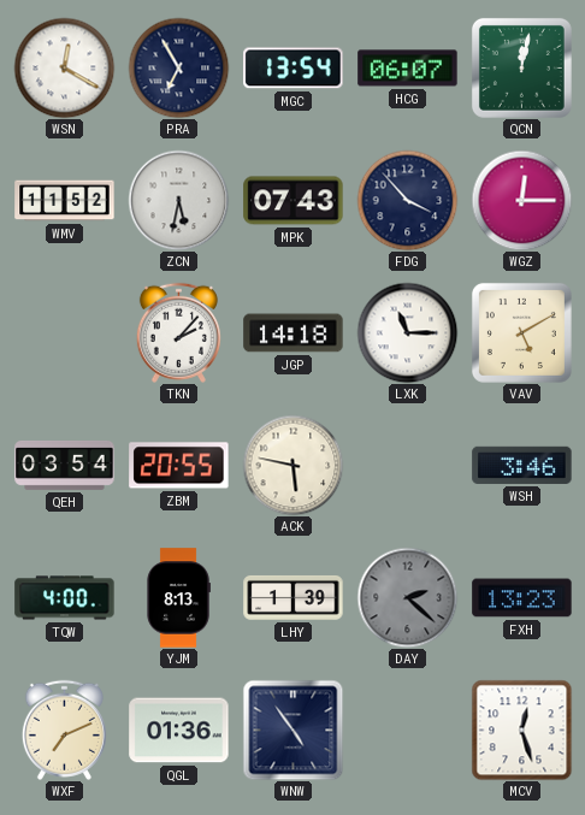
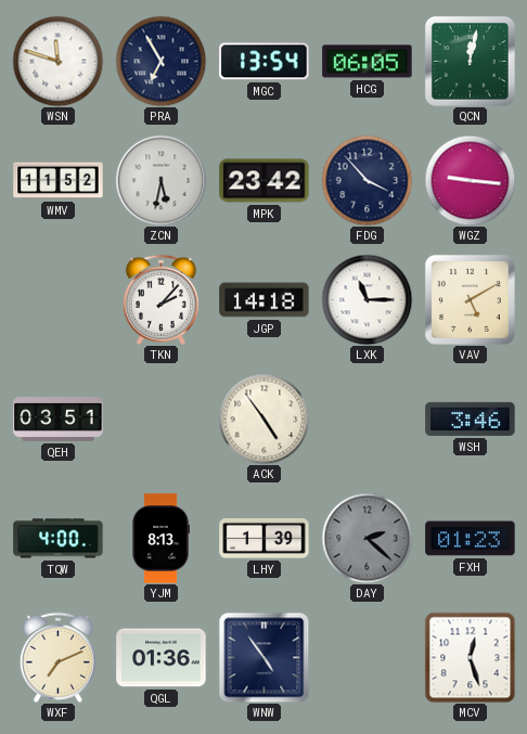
WSN: 12:20 -> 11:48 (57, 61)
HCG: 06:07 -> 06:05 (368, 62)
MPK: 07:43 -> 23:42 (265, 181)
WGZ: 12:15 -> 9:16 (470, 180)
QEH: 03:54 -> 03:51 (59, 418)
ZBM: 20:55 -> none (179, 466)
ACK: 5:47 -> 4:54 (263, 418)
FXH: 13:23 -> 01:23 (471, 539)
